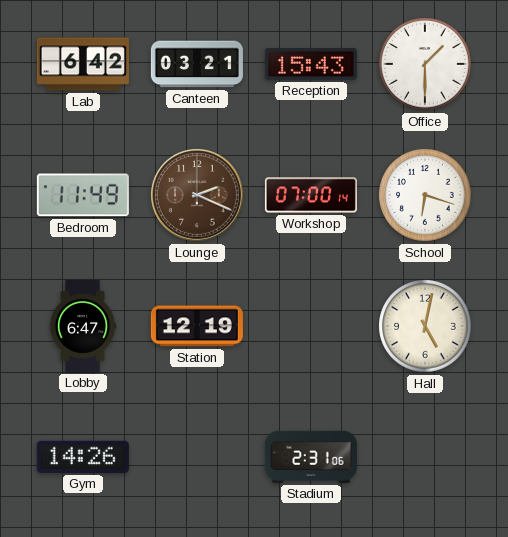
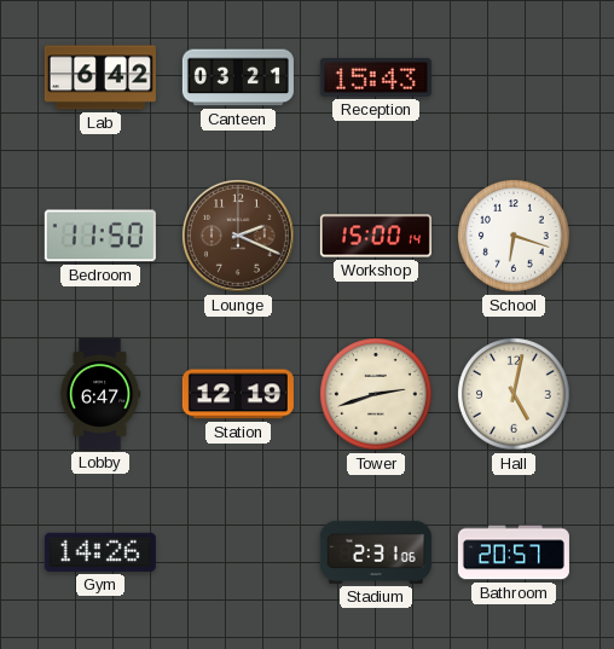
Office: 1:30 -> none (426, 65)
Bedroom: 11:49 -> 11:50 (100, 236)
Workshop: 07:00 -> 15:00 (376, 236)
Tower: none -> 2:42 (377, 395)
Bathroom: none -> 20:57 (514, 552)
